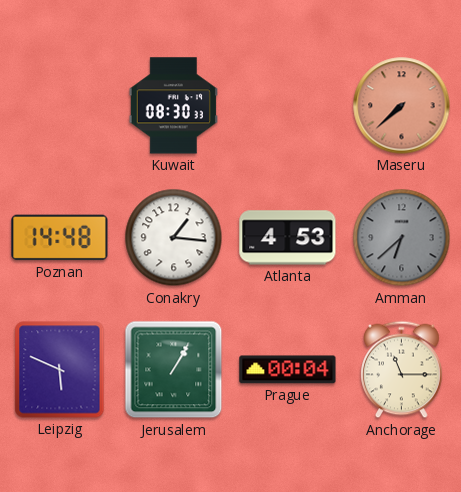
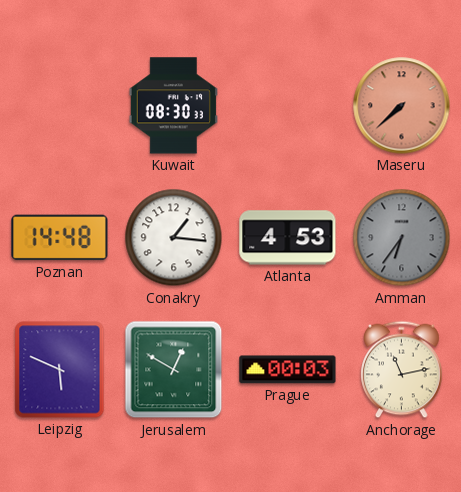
Amman: 6:38 -> 6:36 (402, 238)
Jerusalem: 1:05 -> 12:50 (174, 370)
Prague: 00:04 -> 00:03 (288, 370)
Anchorage: 11:15 -> 11:13 (402, 370)
